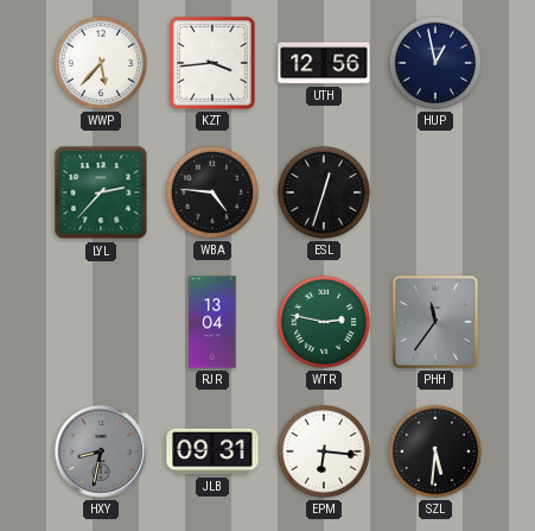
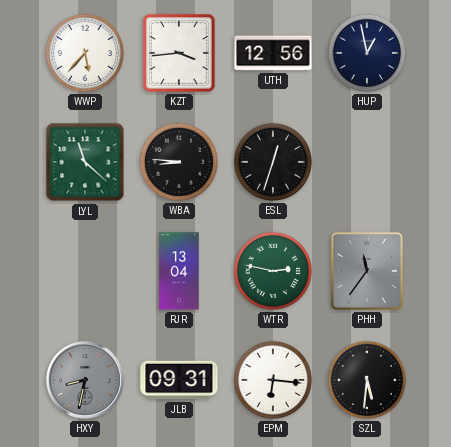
LYL: 2:37 -> 11:22 (85, 162)
WBA: 4:46 -> 8:46 (179, 162)
